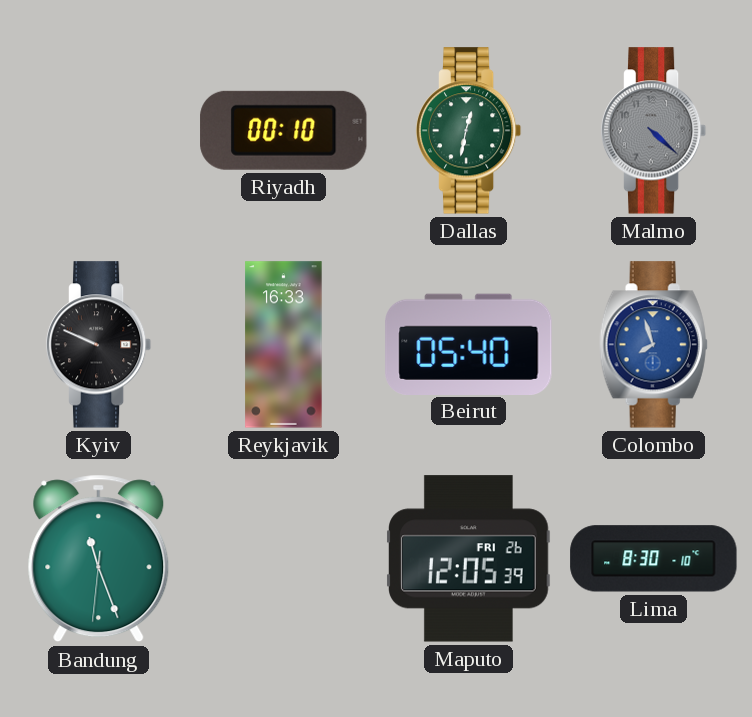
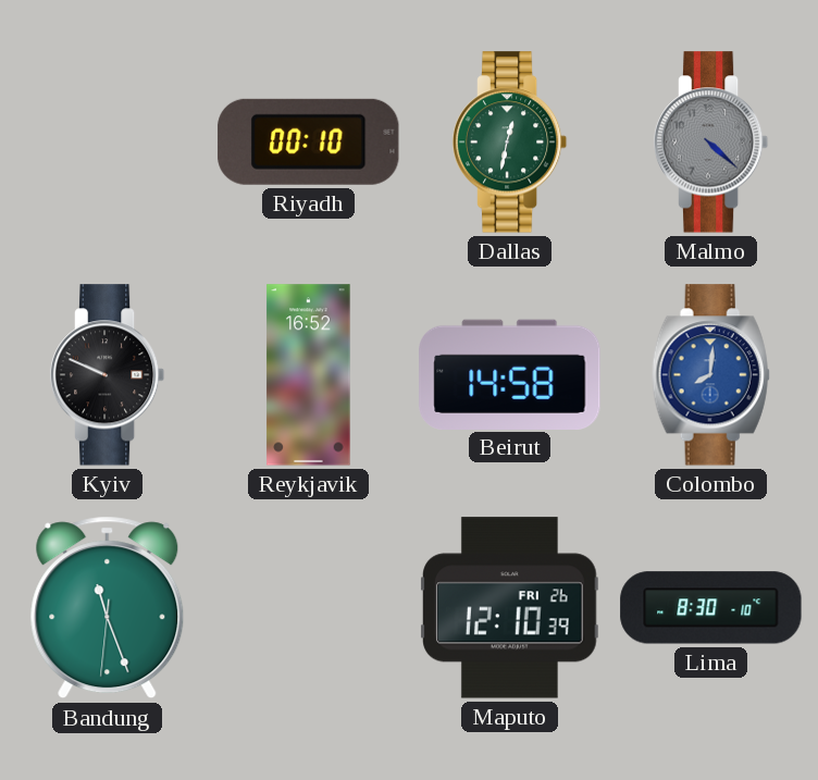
Reykjavik: 16:33 -> 16:52 (309, 375)
Beirut: 05:40 -> 14:58 (510, 374)
Colombo: 7:57 -> 8:01 (710, 375)
Maputo: 12:05 -> 12:10 (510, 608)
